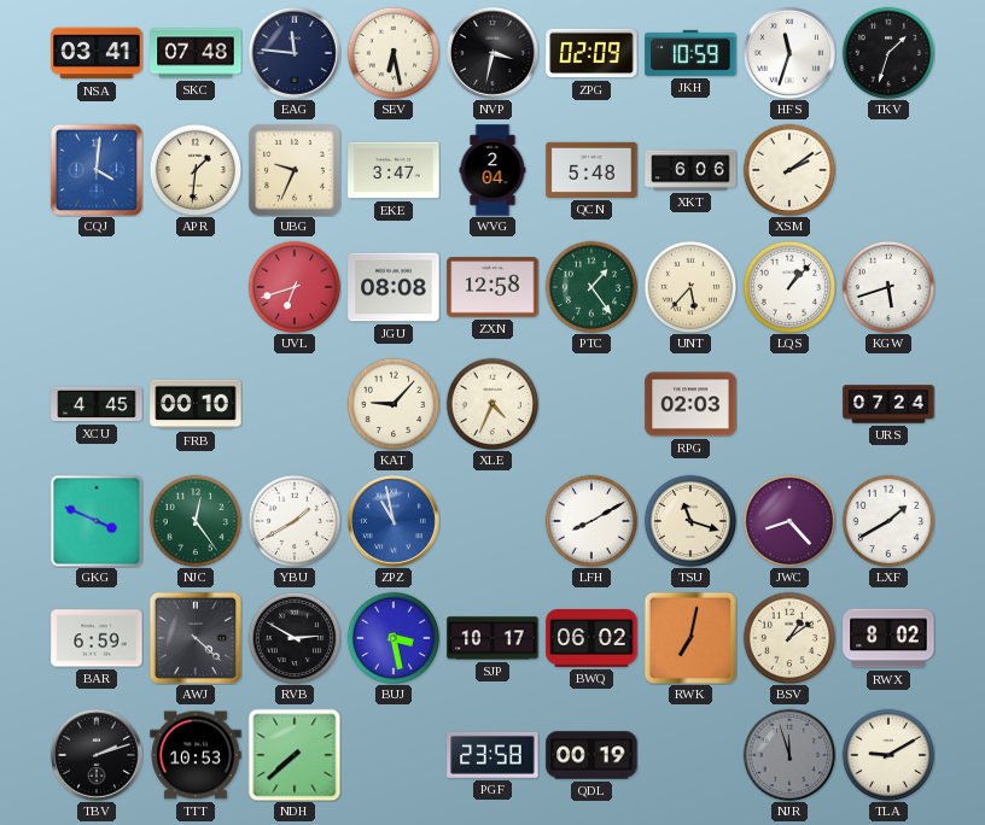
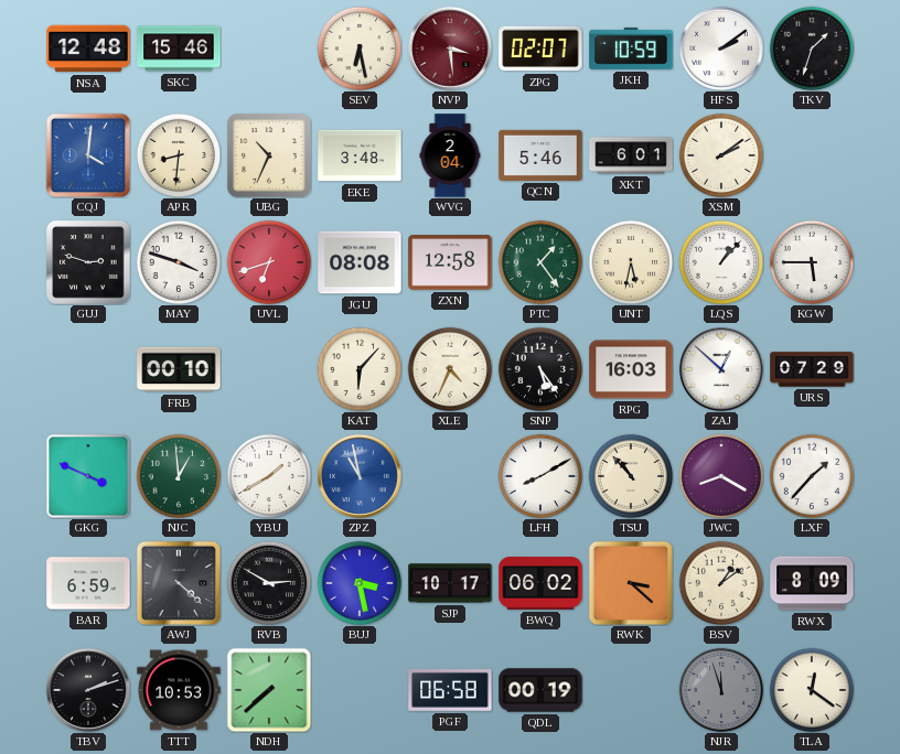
NSA: 03:41 -> 12:48 (88, 49)
SKC: 07:48 -> 15:46 (179, 49)
EAG: 11:46 -> none (295, 53)
NVP: 3:32 -> 3:29 (450, 49)
NVP dial: black -> burgundy (450, 49)
ZPG: 02:09 -> 02:07 (540, 49)
HFS: 11:33 -> 2:09 (721, 49)
APR: 1:31 -> 8:31 (179, 155)
UBG: 9:34 -> 10:34 (269, 155)
EKE: 3:47 -> 3:48 (360, 155)
QCN: 5:48 -> 5:46 (540, 155)
XKT: 6:06 -> 6:01 (631, 155)
GUJ: none -> 2:48 (88, 262)
MAY: none -> 3:48 (179, 262)
UNT: 5:37 -> 5:32 (631, 262)
KGW: 5:42 -> 5:45 (812, 262)
XCU: 4:45 -> none (97, 404)
KAT: 9:07 -> 6:07 (360, 369)
SNP: none -> 5:24 (540, 369)
RPG: 02:03 -> 16:03 (631, 369)
ZAJ: none -> 12:52 (721, 369)
URS: 07:24 -> 07:29 (812, 369)
NJC: 12:24 -> 12:59 (179, 476)
TSU: 11:18 -> 10:53 (631, 476)
JWC: 8:23 -> 8:20 (721, 476)
LXF: 1:40 -> 1:37 (812, 476)
RWK: 7:02 -> 3:22 (630, 582)
RWX: 8:02 -> 8:09 (812, 583)
PGF: 23:58 -> 06:58 (450, 690)
TLA: 9:10 -> 12:21 (812, 690)
